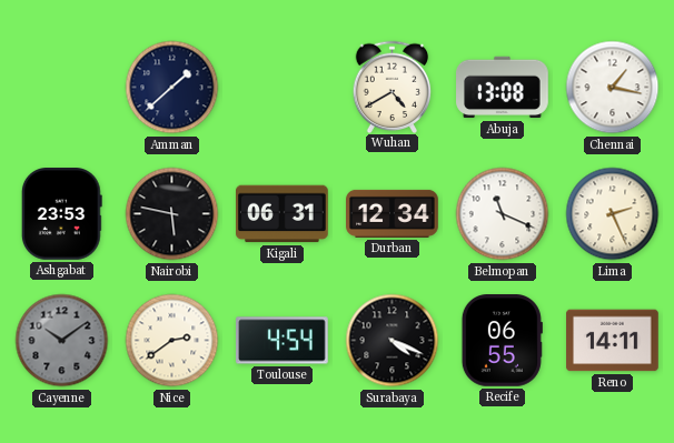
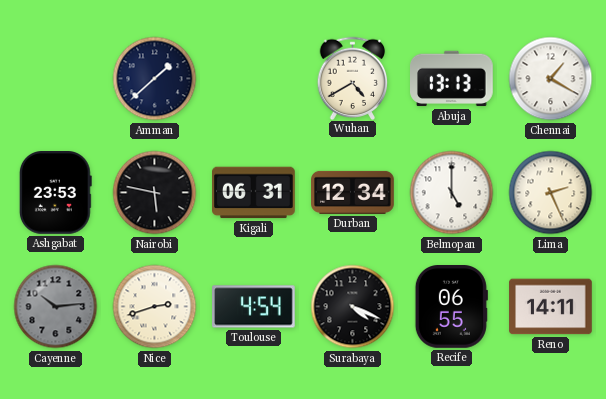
Abuja: 13:08 -> 13:13 (452, 79)
Chennai: 1:17 -> 1:20 (551, 79)
Belmopan: 11:19 -> 5:00 (452, 193)
Cayenne: 10:09 -> 10:14 (56, 307)
Nice: 2:39 -> 2:42 (155, 307)
